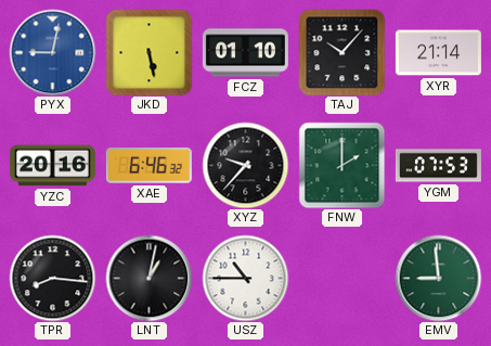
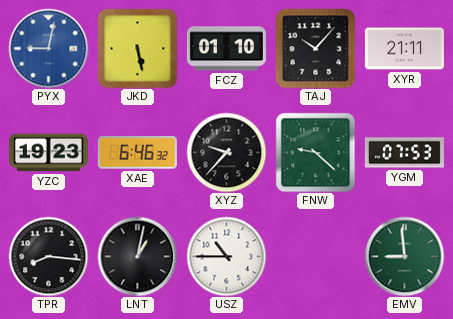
XYR: 21:14 -> 21:11 (404, 49)
YZC: 20:16 -> 19:23 (48, 153)
FNW: 2:00 -> 9:22 (315, 152)
